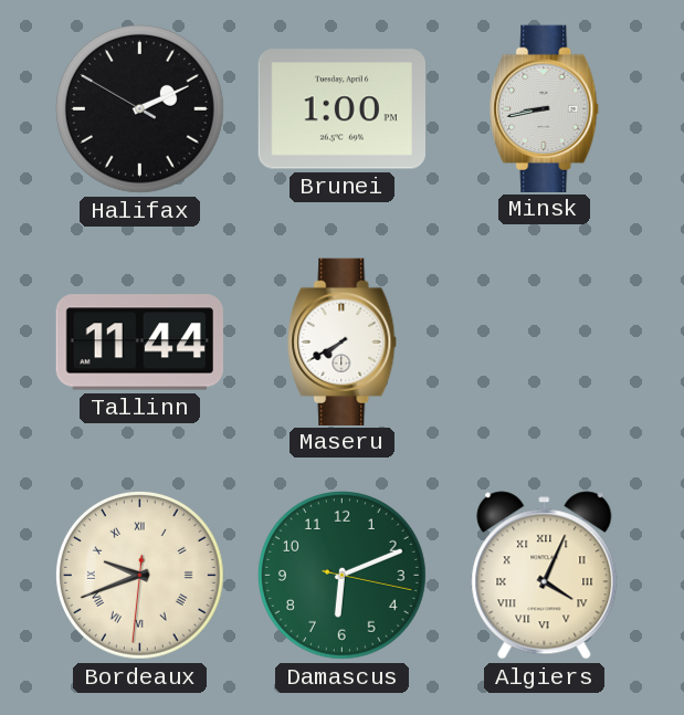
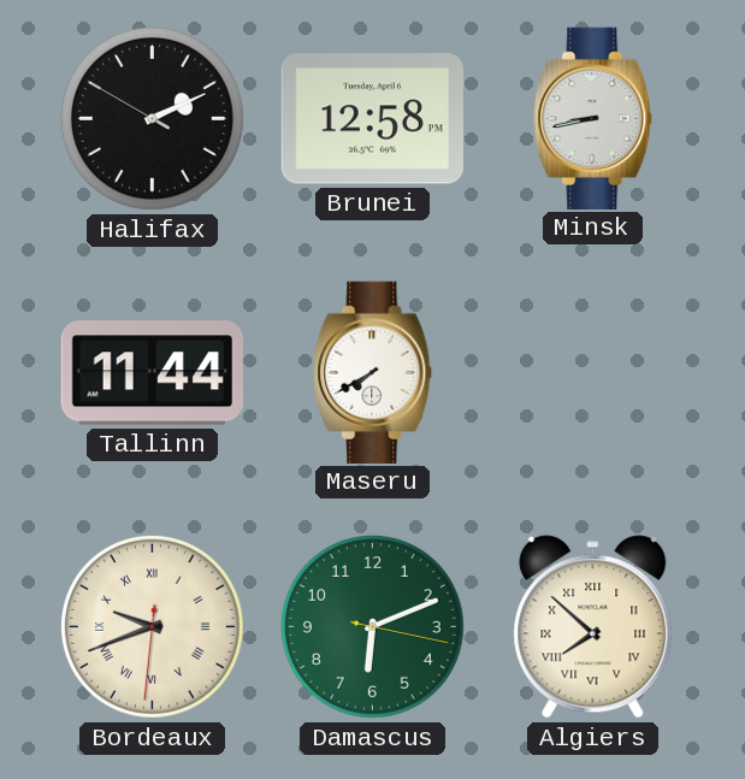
Brunei: 1:00 -> 12:58 (372, 119)
Algiers: 4:04 -> 7:52 (593, 627)
